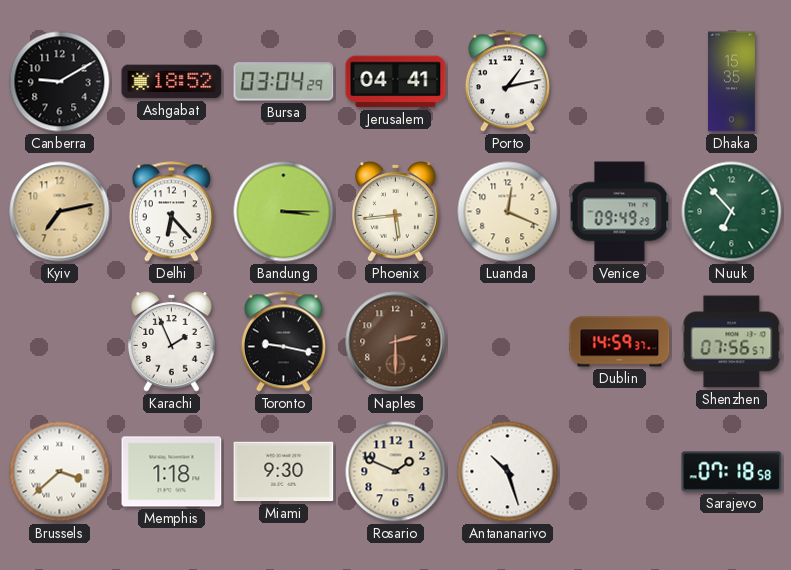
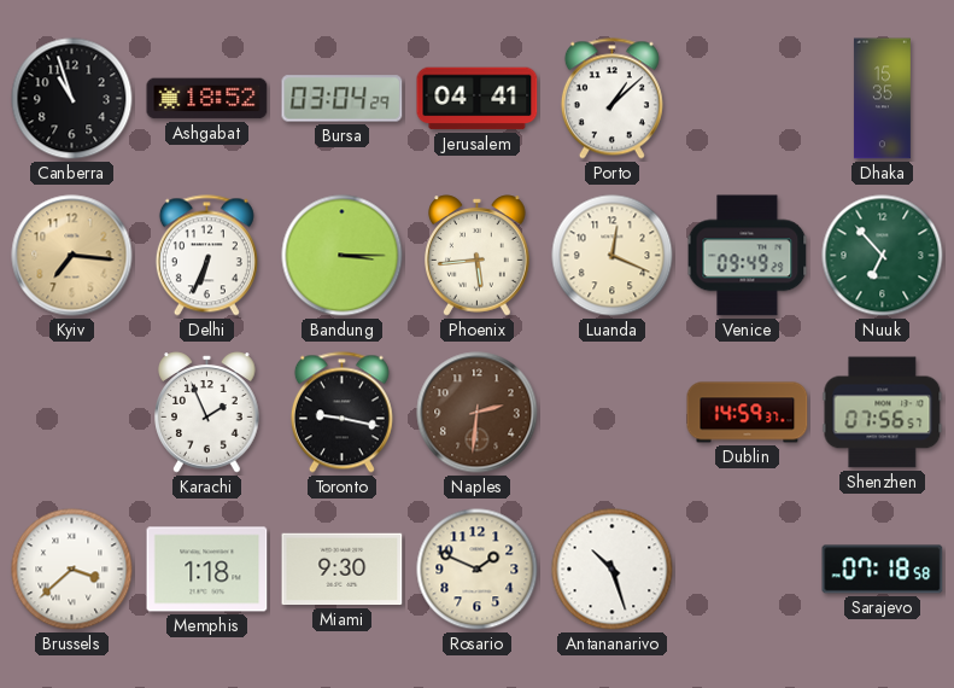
Canberra: 9:10 -> 10:57 (72, 99)
Porto: 1:13 -> 1:08 (611, 99)
Kyiv: 7:13 -> 7:16 (72, 256)
Delhi: 6:23 -> 6:34 (206, 256)
Naples: 2:30 -> 2:31 (478, 413)
